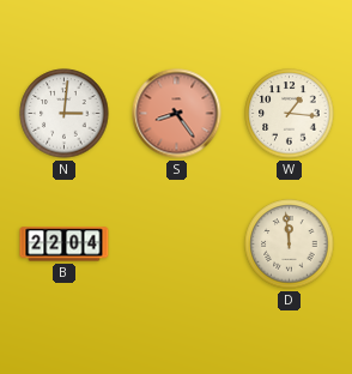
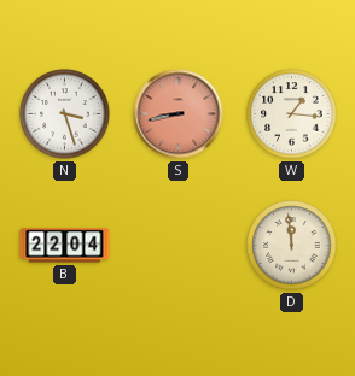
N: 3:01 -> 3:27 (65, 114)
S: 8:24 -> 8:43 (179, 114)
